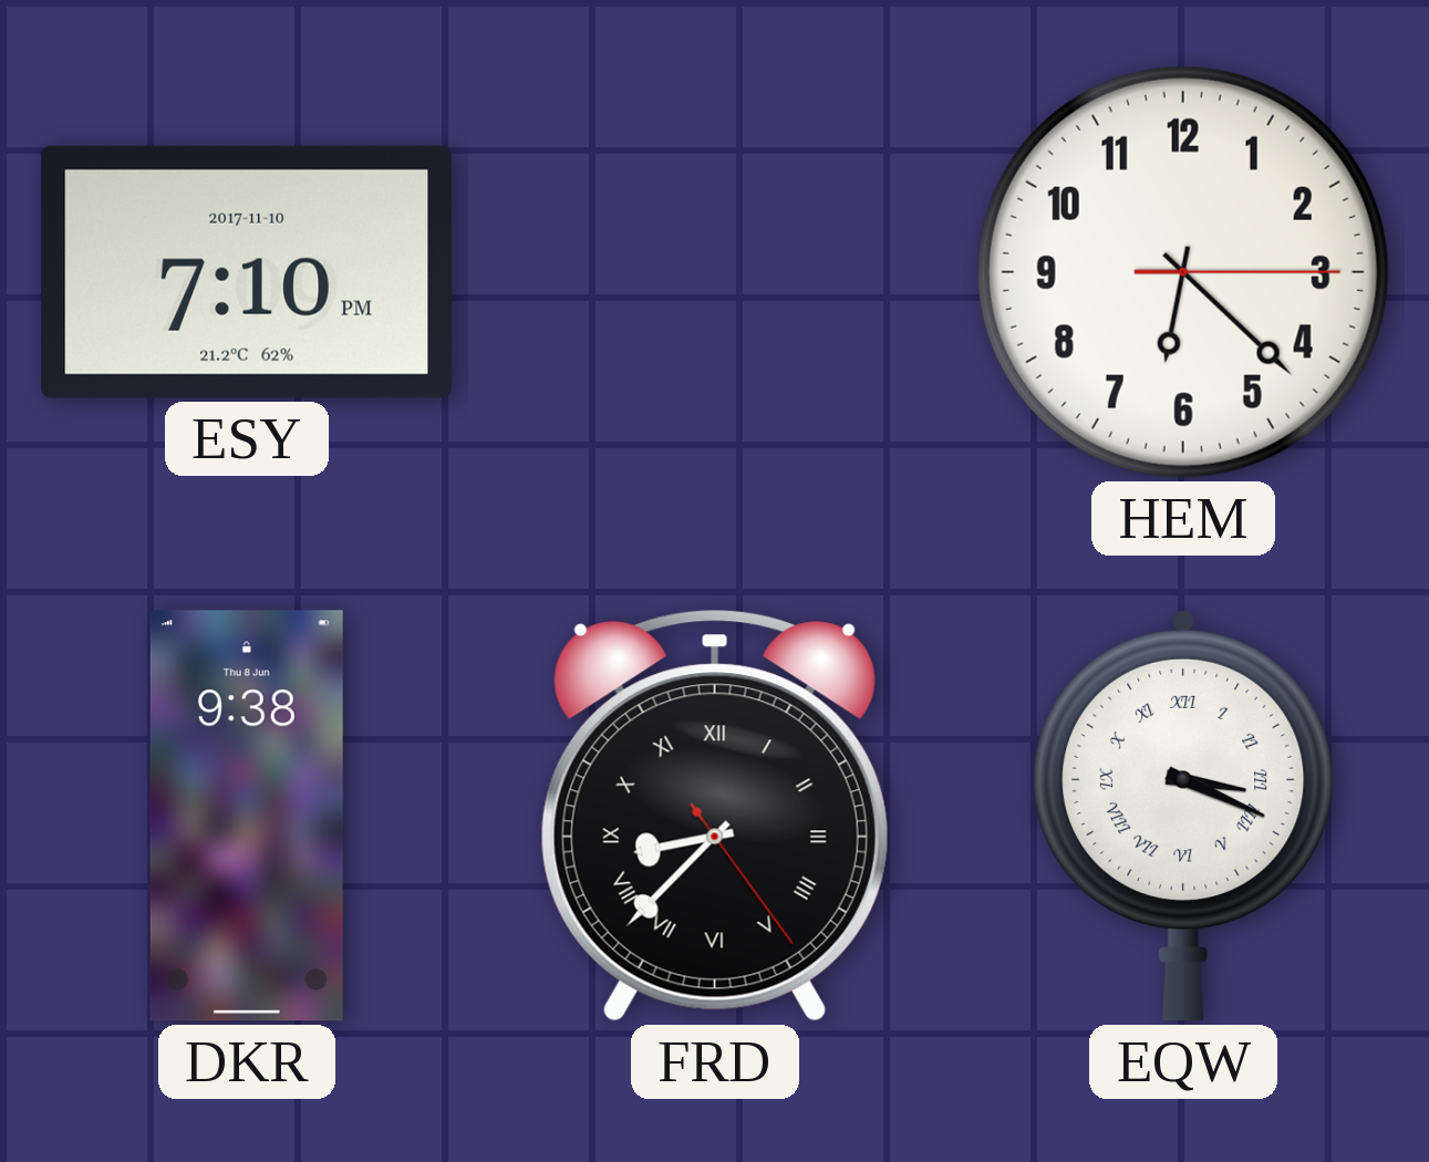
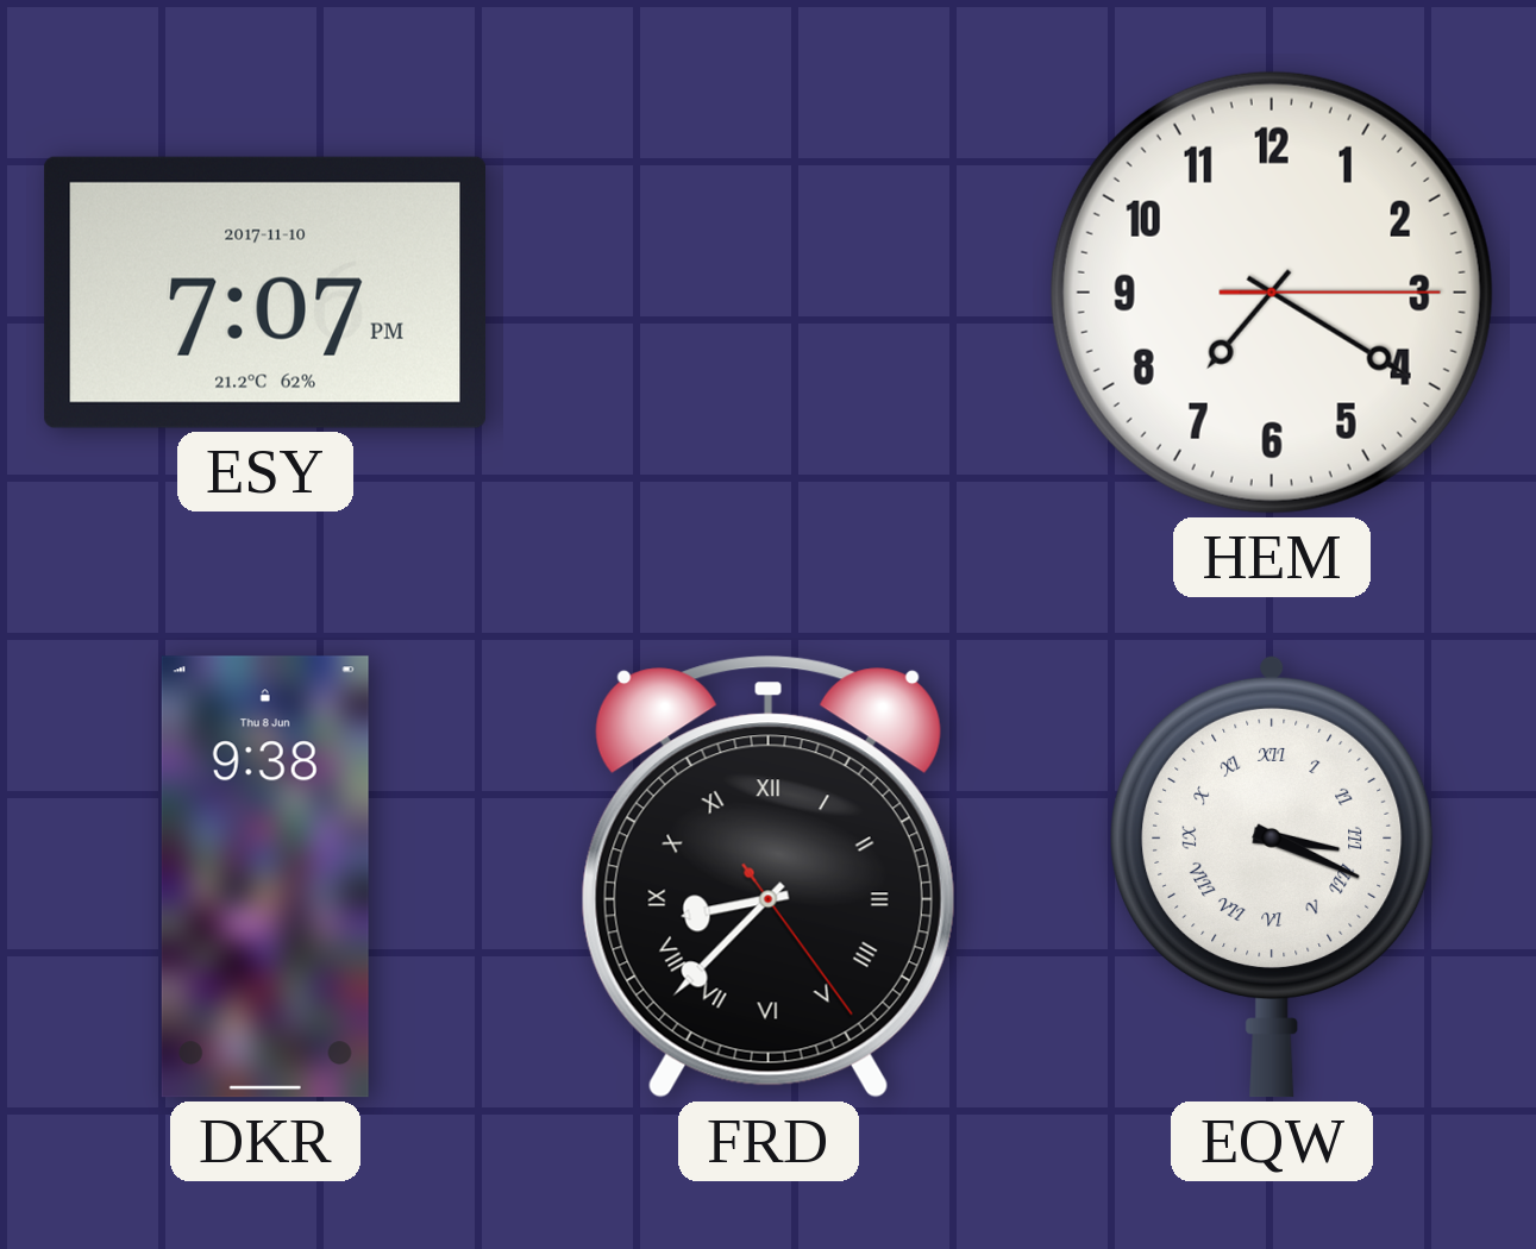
ESY: 7:10 -> 7:07 (264, 293)
HEM: 6:22 -> 7:20 (1272, 293)
